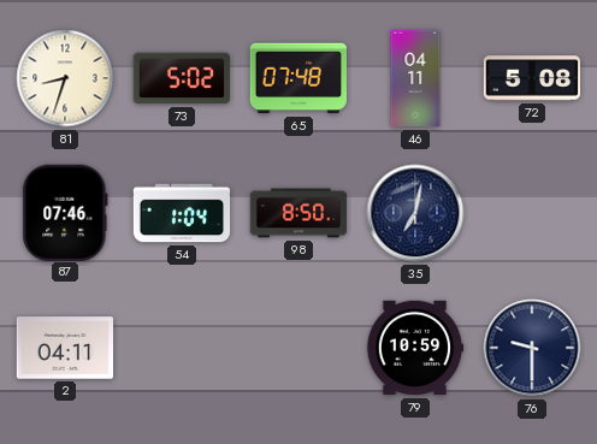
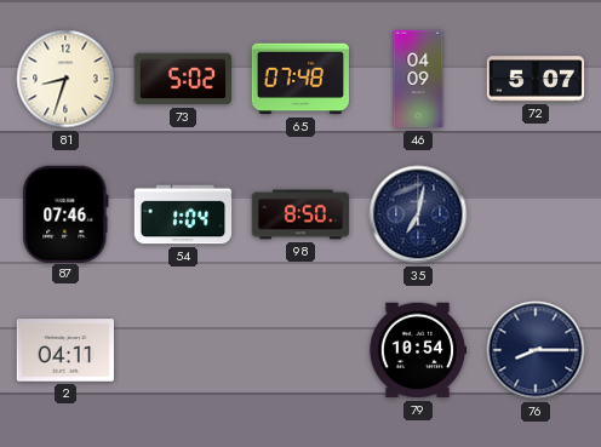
46: 04:11 -> 04:09 (418, 79)
72: 5:08 -> 5:07 (536, 79)
79: 10:59 -> 10:54 (418, 350)
76: 9:30 -> 8:15 (536, 350)
